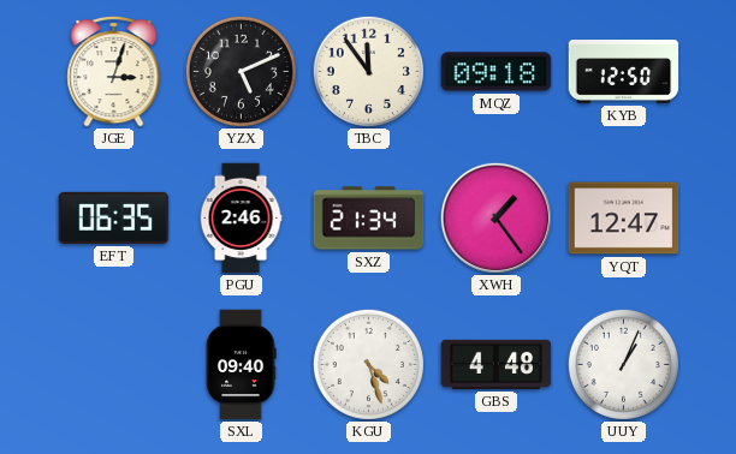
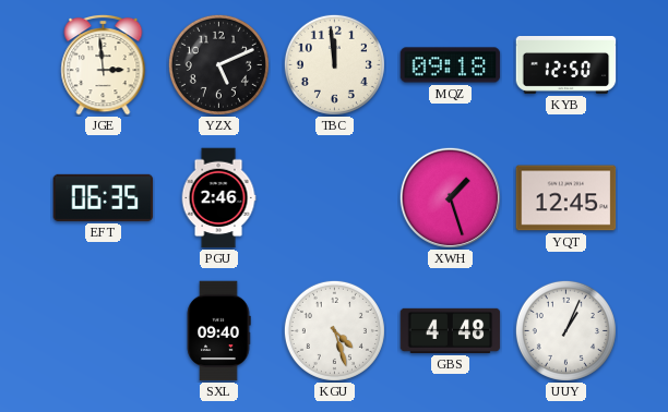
JGE: 3:03 -> 2:59 (104, 64)
TBC: 11:54 -> 11:59 (334, 64)
SXZ: 21:34 -> none (369, 219)
XWH: 1:24 -> 1:27 (450, 197)
YQT: 12:47 -> 12:45 (566, 198)
